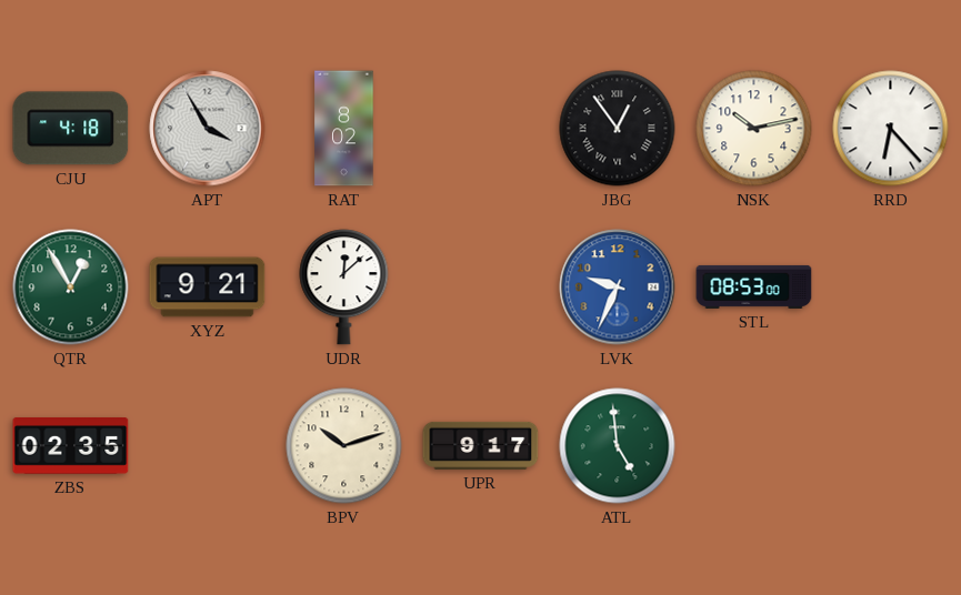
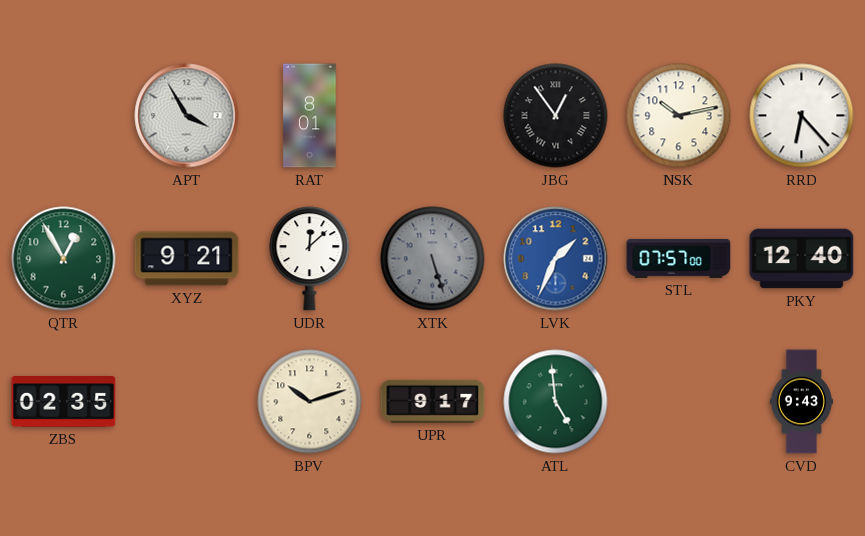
CJU: 4:18 -> none (71, 129)
RAT: 8:02 -> 8:01 (310, 116)
XTK: none -> 5:27 (433, 259)
LVK: 9:34 -> 1:34 (556, 259)
STL: 08:53 -> 07:57 (679, 258)
PKY: none -> 12:40 (802, 259)
CVD: none -> 9:43 (801, 402)
